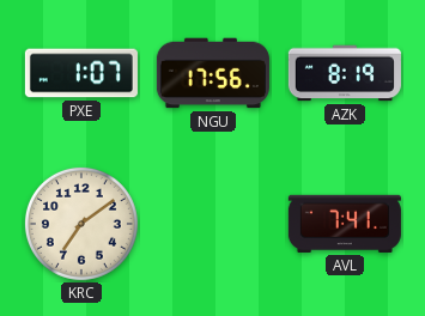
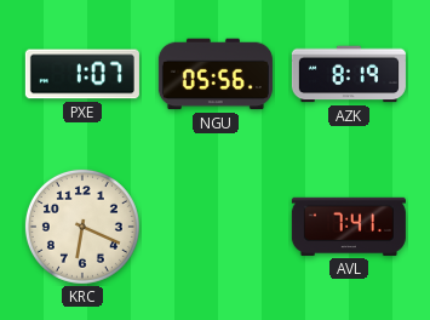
NGU: 17:56 -> 05:56 (216, 74)
KRC: 7:09 -> 6:19 (82, 227)
